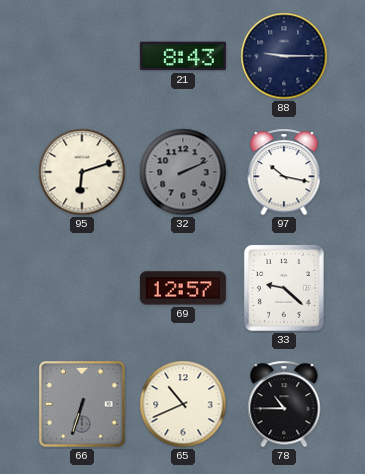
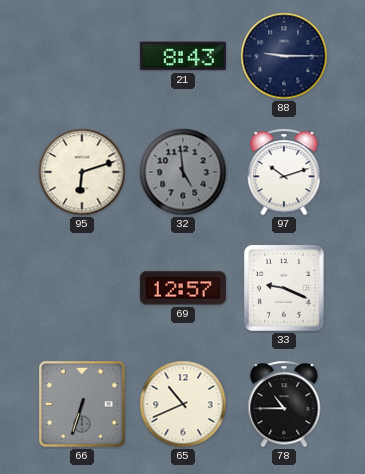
32: 2:11 -> 4:59 (183, 172)
97: 10:17 -> 10:12 (284, 172)
33: 9:22 -> 9:19 (284, 288)
